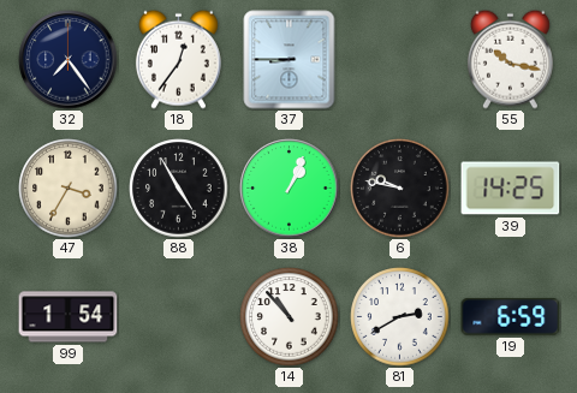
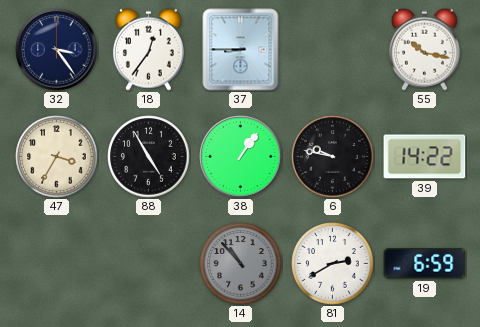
32: 7:24 -> 3:24 (57, 50)
38: 1:04 -> 1:06 (241, 157)
39: 14:25 -> 14:22 (425, 157)
99: 1:54 -> none (69, 317)
14 dial: white -> grey (241, 264)
